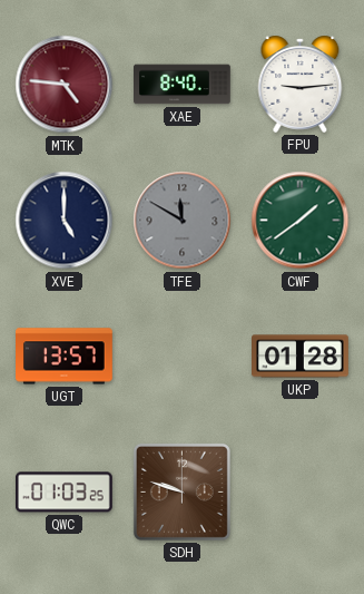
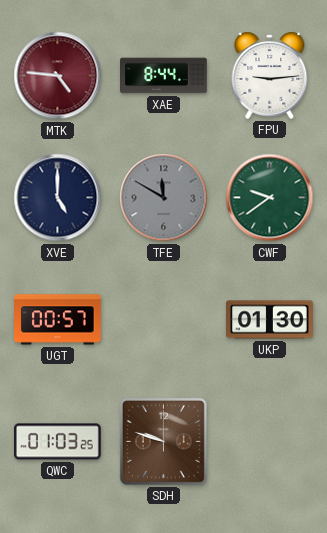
XAE: 8:40 -> 8:44 (164, 76)
CWF: 1:39 -> 9:39 (270, 198)
UGT: 13:57 -> 00:57 (58, 320)
UKP: 01:28 -> 01:30 (270, 320)
